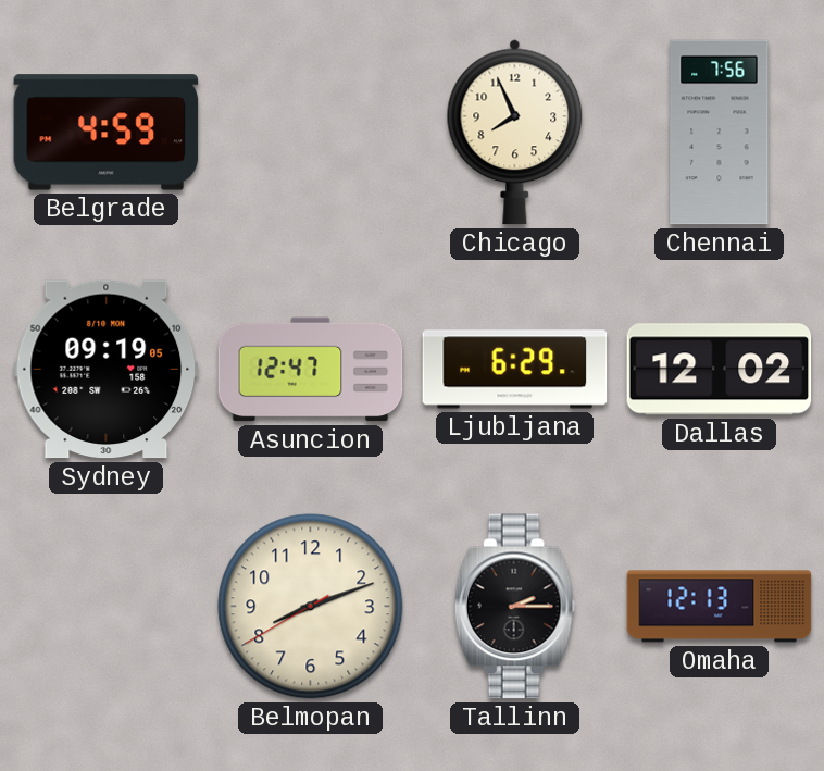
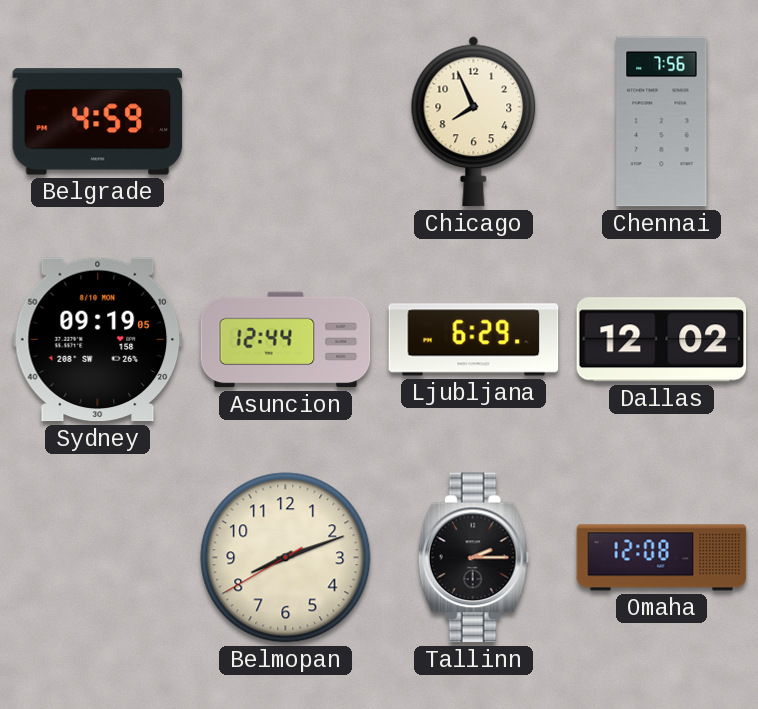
Asuncion: 12:47 -> 12:44 (286, 340)
Omaha: 12:13 -> 12:08 (662, 558)
